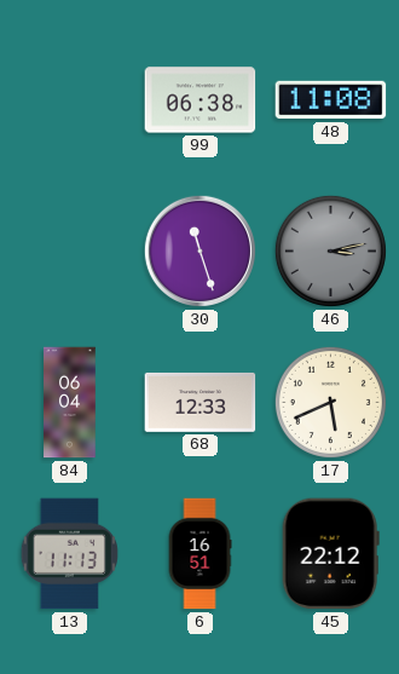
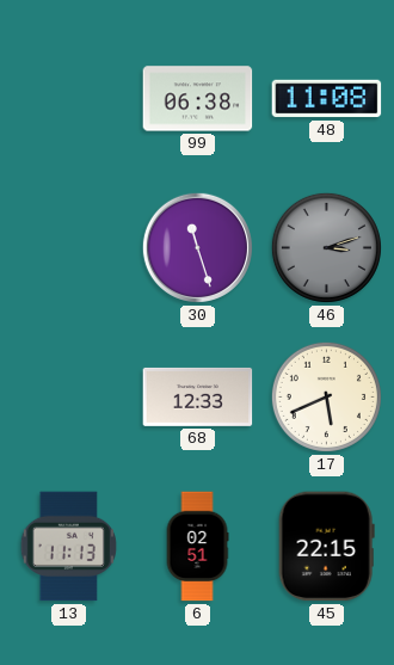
46: 3:13 -> 3:12 (326, 247)
84: 06:04 -> none (70, 403)
6: 16:51 -> 02:51 (197, 547)
45: 22:12 -> 22:15 (326, 547)
